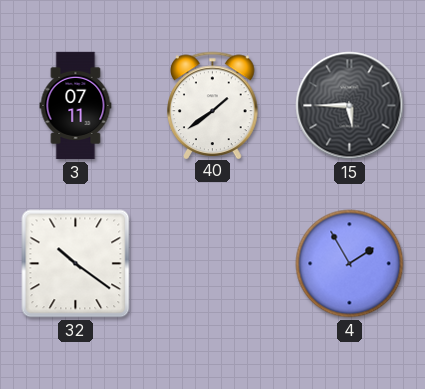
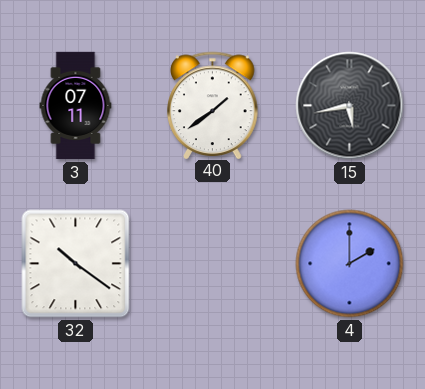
15: 5:45 -> 5:43 (350, 106)
4: 1:55 -> 2:00 (350, 264)
